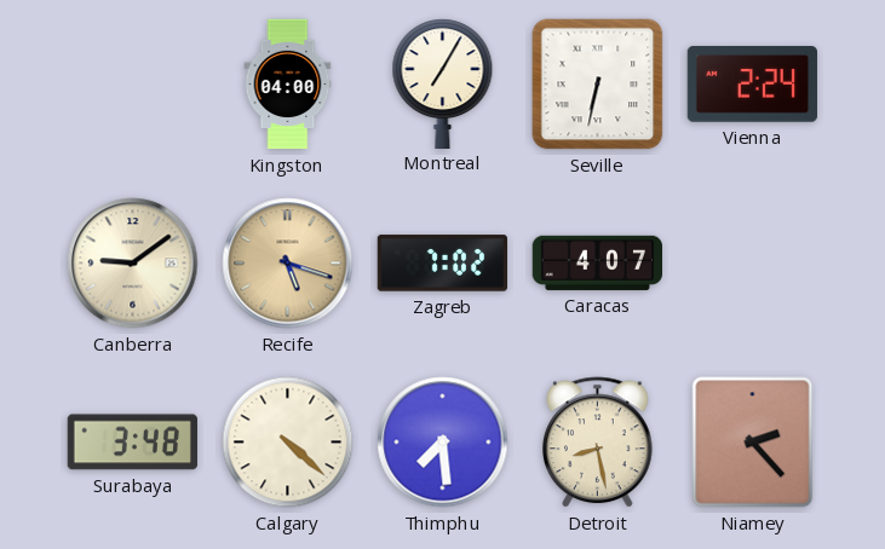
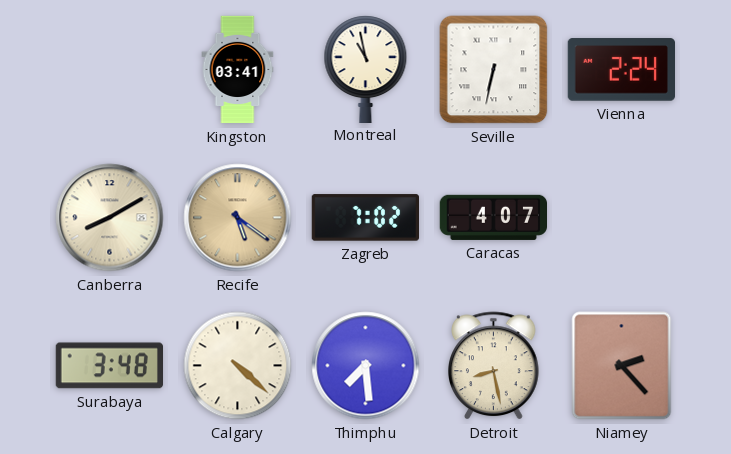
Kingston: 04:00 -> 03:41 (238, 70)
Montreal: 7:05 -> 10:58 (366, 69)
Canberra: 9:09 -> 8:10 (110, 218)
Recife: 5:18 -> 5:21 (238, 218)
